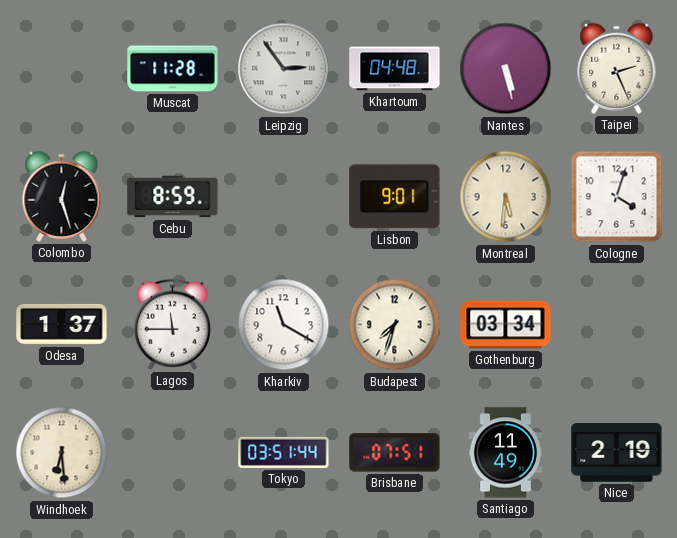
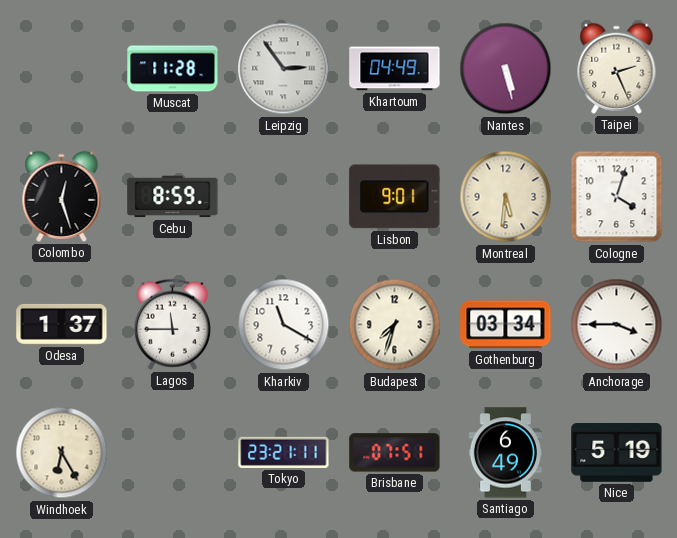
Khartoum: 04:48 -> 04:49 (395, 69)
Anchorage: none -> 3:45 (617, 325)
Windhoek: 6:29 -> 6:25 (62, 453)
Tokyo: 03:51 -> 23:21 (284, 452)
Santiago: 11:49 -> 6:49 (505, 453)
Nice: 2:19 -> 5:19 (617, 453)
